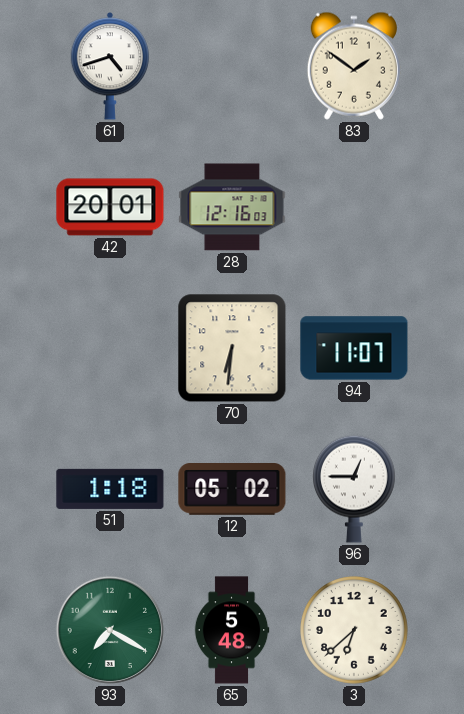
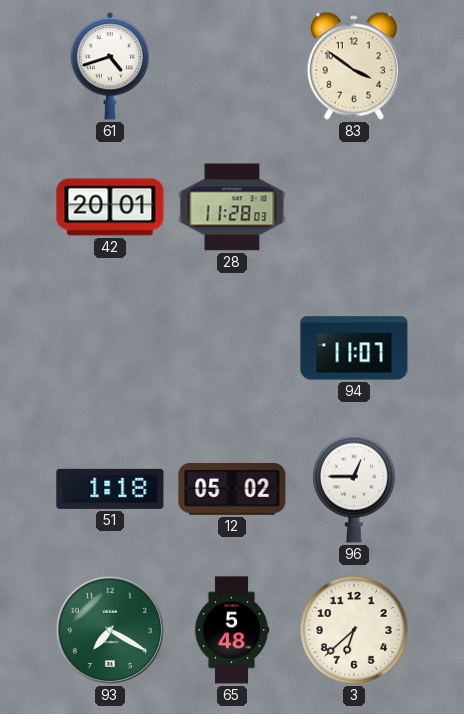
83: 1:51 -> 3:51 (354, 66)
28: 12:16 -> 11:28 (232, 207)
70: 6:31 -> none (232, 348)
